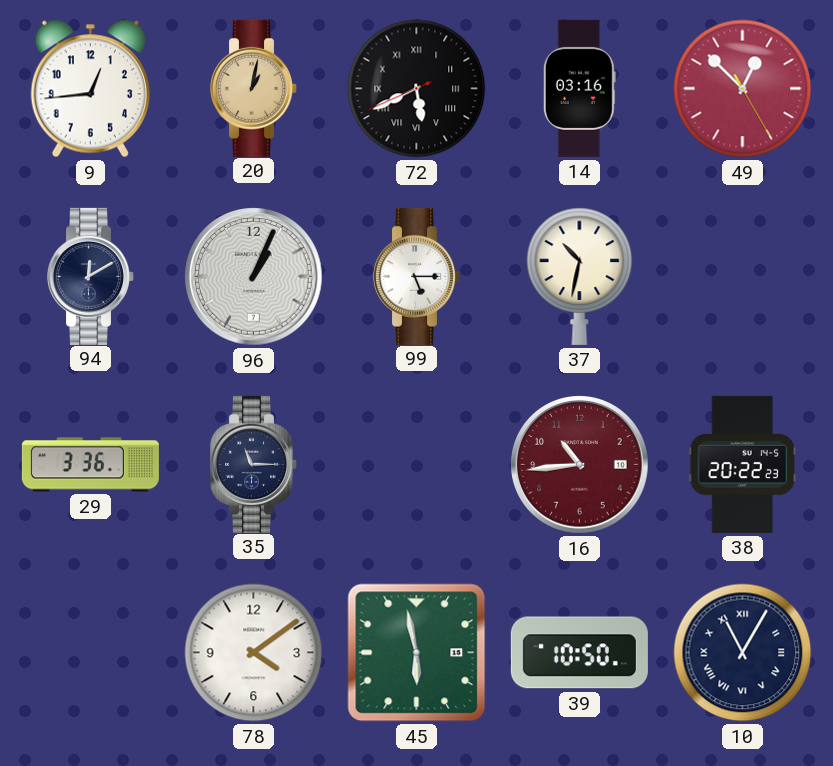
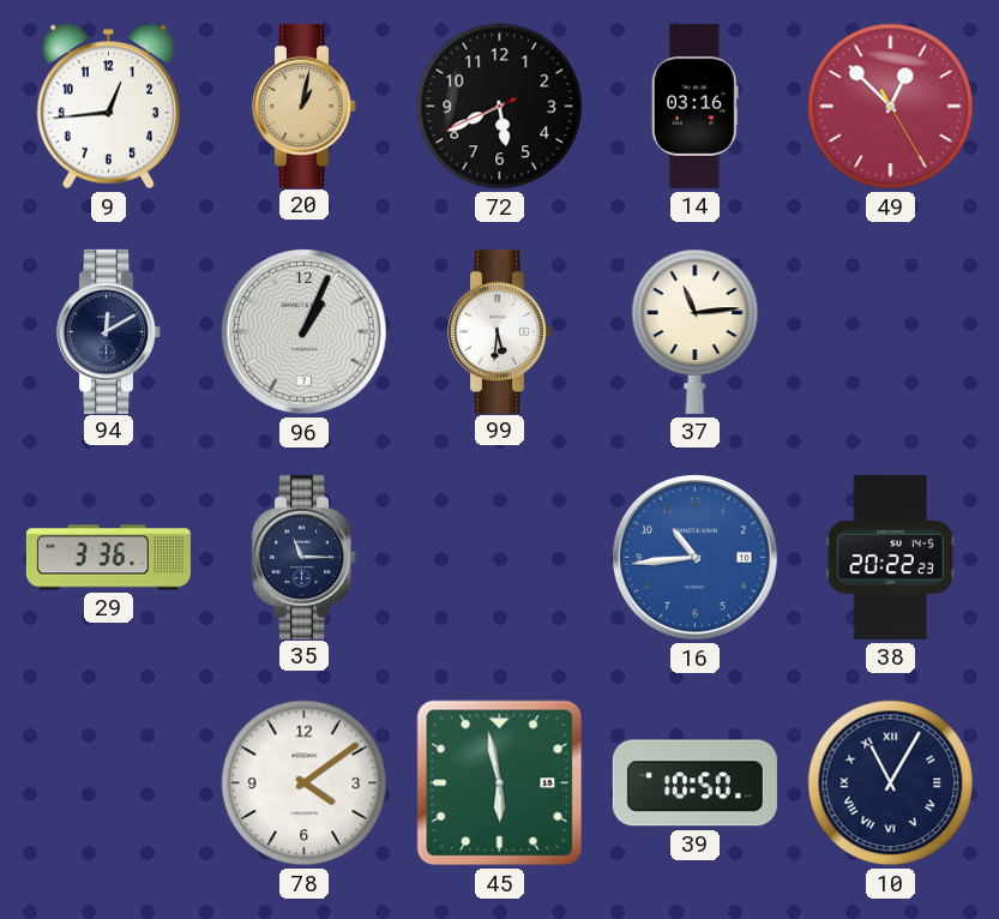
72 numerals: Roman -> Arabic (500, 107)
99: 5:15 -> 5:31 (499, 331)
37: 10:32 -> 11:14 (696, 331)
16 dial: burgundy -> blue (696, 558)
